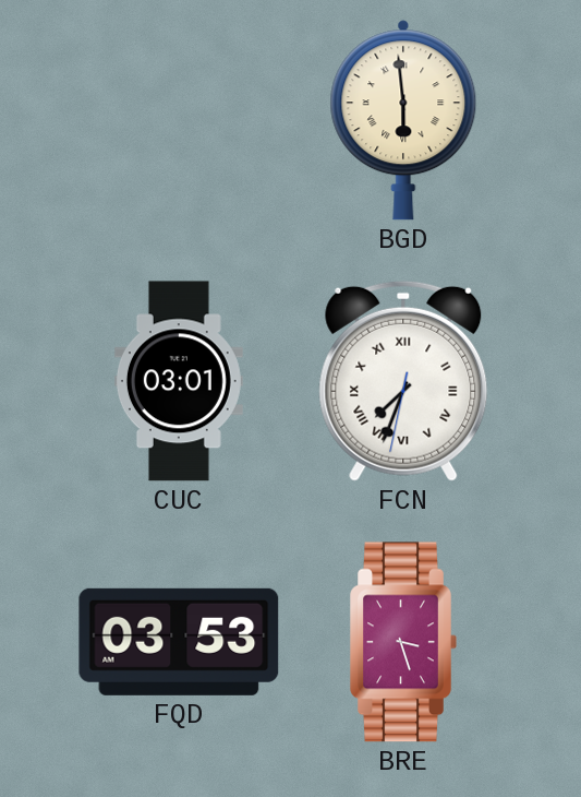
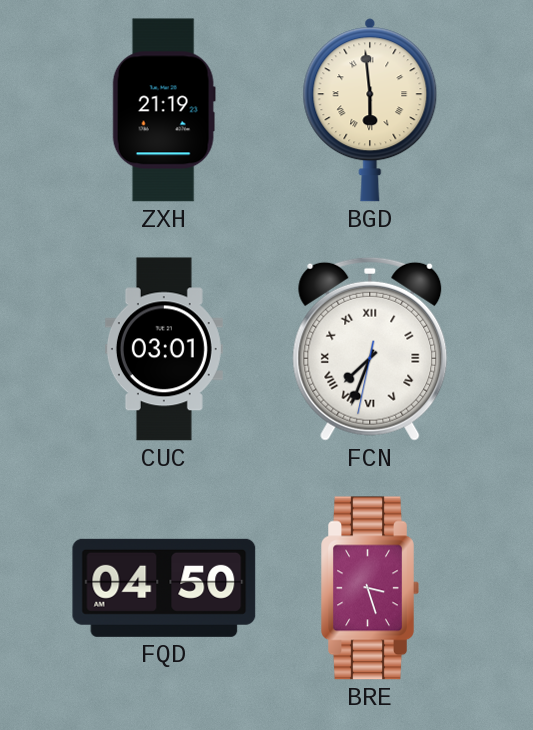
ZXH: none -> 21:19 (164, 110)
FQD: 03:53 -> 04:50 (164, 588)
